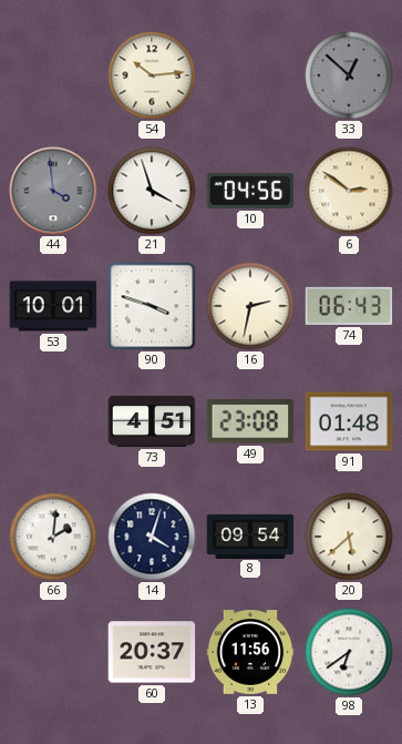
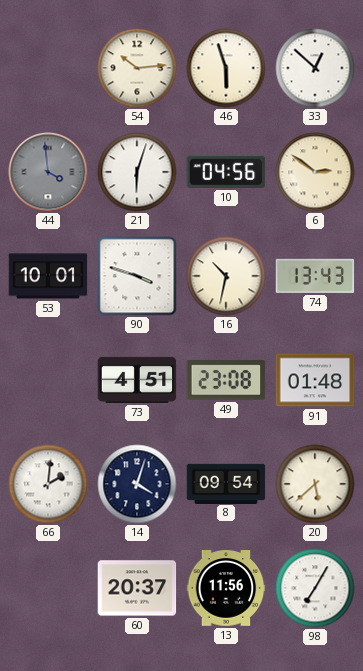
46: none -> 5:57 (226, 68)
33 dial: grey -> white (315, 68)
21: 3:57 -> 6:03 (137, 172)
16: 2:32 -> 10:32 (226, 276)
74: 06:43 -> 13:43 (315, 276)
98: 6:39 -> 7:05 (315, 588)
